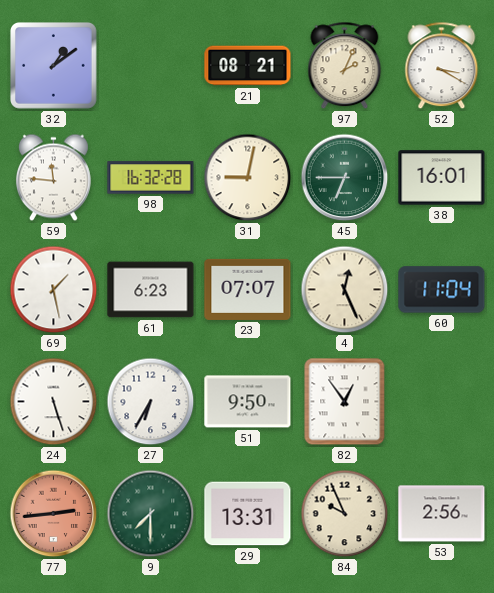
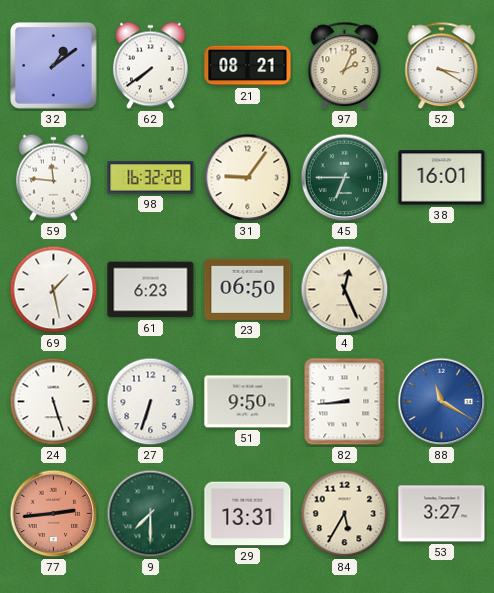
62: none -> 7:39 (150, 66)
31: 9:02 -> 9:06 (248, 178)
23: 07:07 -> 06:50 (248, 289)
60: 11:04 -> none (442, 290)
27: 6:35 -> 6:33 (151, 402)
82: 12:54 -> 8:44 (345, 402)
88: none -> 11:20 (442, 402)
84: 9:56 -> 5:35 (345, 514)
53: 2:56 -> 3:27 (442, 514)
